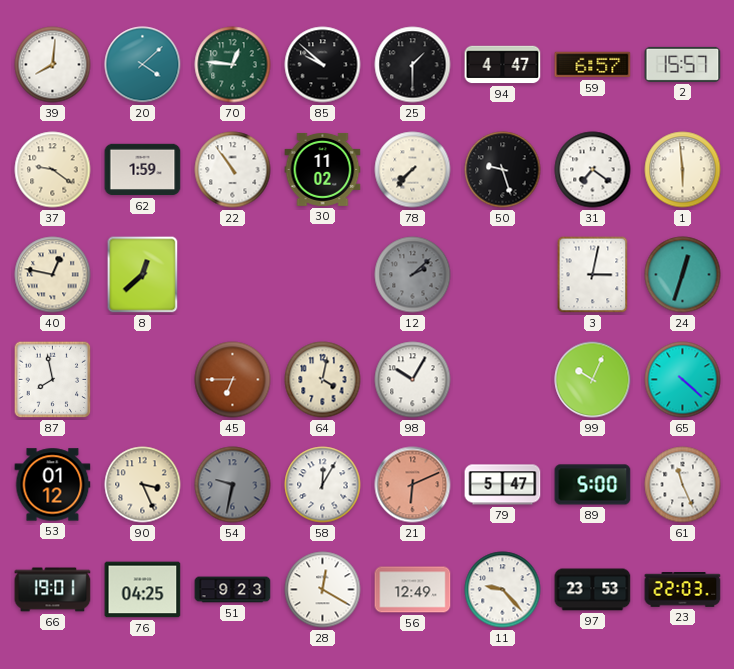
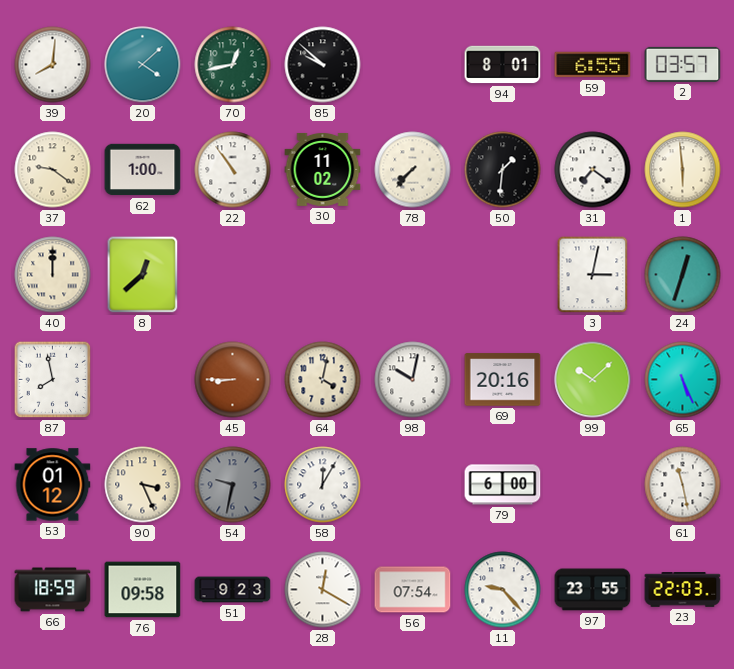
70: 12:46 -> 12:43 (233, 65)
25: 1:30 -> none (413, 65)
94: 4:47 -> 8:01 (503, 65)
59: 6:57 -> 6:55 (593, 65)
2: 15:57 -> 03:57 (683, 64)
62: 1:59 -> 1:00 (143, 170)
50: 9:27 -> 1:31 (503, 170)
40: 12:47 -> 12:00 (53, 275)
12: 2:08 -> none (413, 275)
45: 6:45 -> 8:45 (233, 380)
98: 10:05 -> 10:02 (413, 380)
69: none -> 20:16 (503, 380)
99: 10:04 -> 10:08 (593, 380)
65: 4:22 -> 5:26 (683, 380)
21: 6:11 -> none (413, 485)
79: 5:47 -> 6:00 (503, 485)
89: 5:00 -> none (593, 485)
61: 11:26 -> 11:28 (683, 485)
66: 19:01 -> 18:59 (53, 590)
76: 04:25 -> 09:58 (143, 590)
56: 12:49 -> 07:54 (413, 590)
97: 23:53 -> 23:55 (593, 590)
